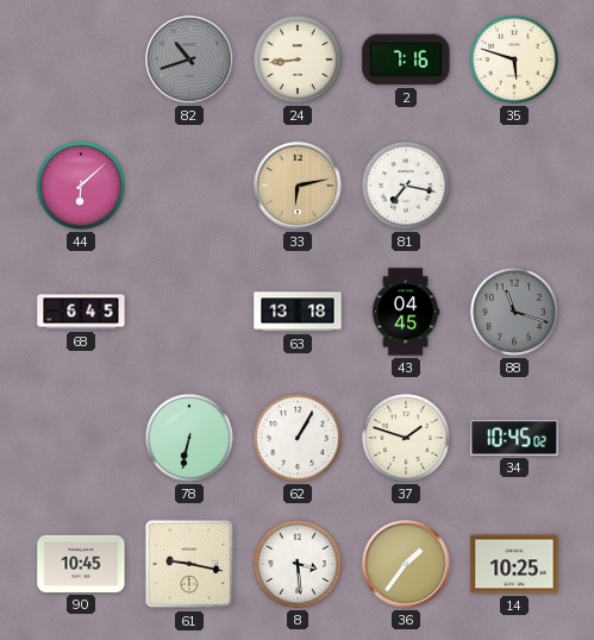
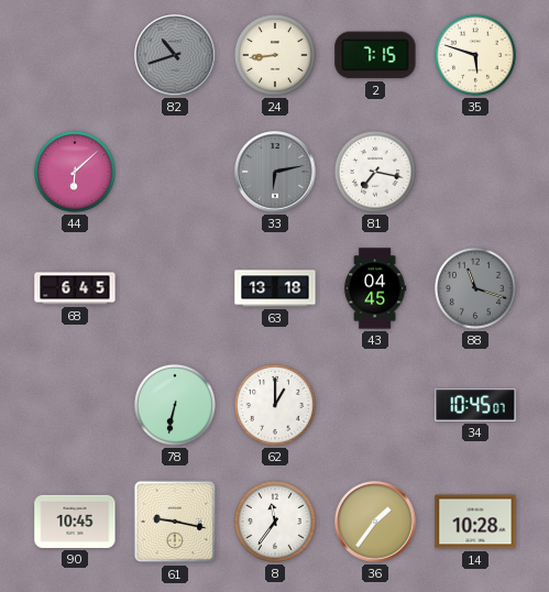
2: 7:16 -> 7:15 (375, 55)
33 dial: champagne -> grey (275, 172)
62: 1:05 -> 1:00 (275, 405)
37: 1:48 -> none (406, 438)
34: 10:45:02 -> 10:45:07 (475, 405)
8: 3:29 -> 11:36 (275, 522)
14: 10:25 -> 10:28 (475, 522)
